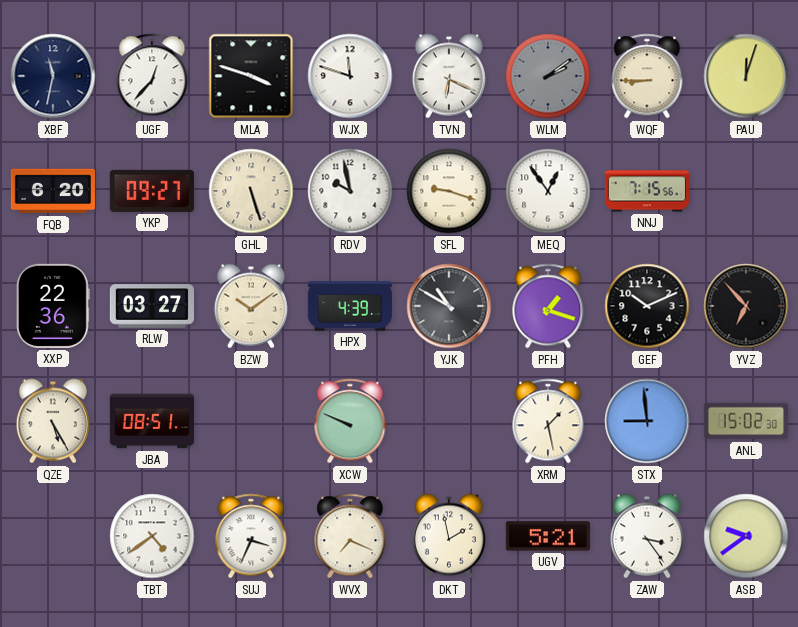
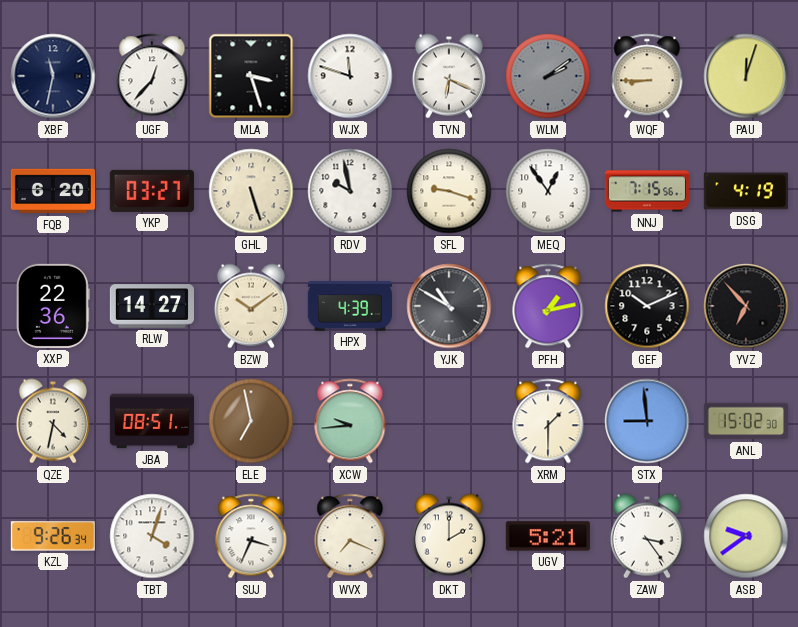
MLA: 3:48 -> 3:27 (251, 76)
YKP: 09:27 -> 03:27 (152, 191)
DSG: none -> 4:19 (746, 191)
RLW: 03:27 -> 14:27 (151, 306)
PFH: 1:18 -> 1:13 (548, 306)
QZE: 5:25 -> 4:32 (53, 421)
ELE: none -> 6:58 (251, 421)
XCW: 9:49 -> 9:44 (350, 421)
XRM: 1:28 -> 1:30 (548, 421)
KZL: none -> 9:26 (53, 536)
TBT: 4:39 -> 4:03 (152, 536)
DKT: 1:58 -> 2:00 (449, 536)
